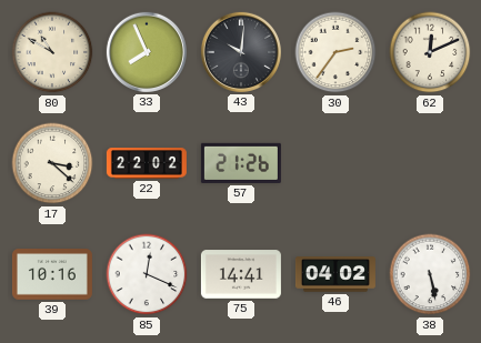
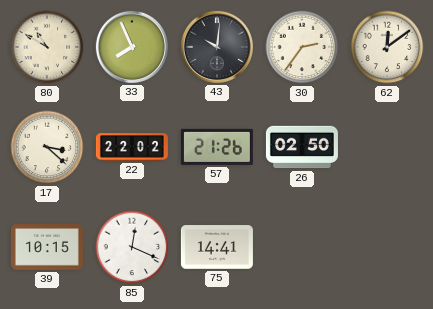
62: 12:11 -> 12:09 (387, 47)
26: none -> 02:50 (302, 147)
39: 10:16 -> 10:15 (47, 247)
46: 04:02 -> none (335, 274)
38: 5:28 -> none (430, 274)
